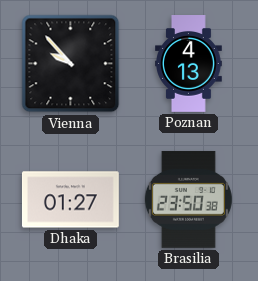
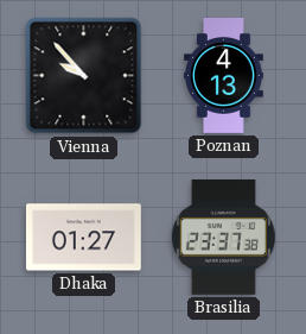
Brasilia: 23:50 -> 23:37 (223, 237)
